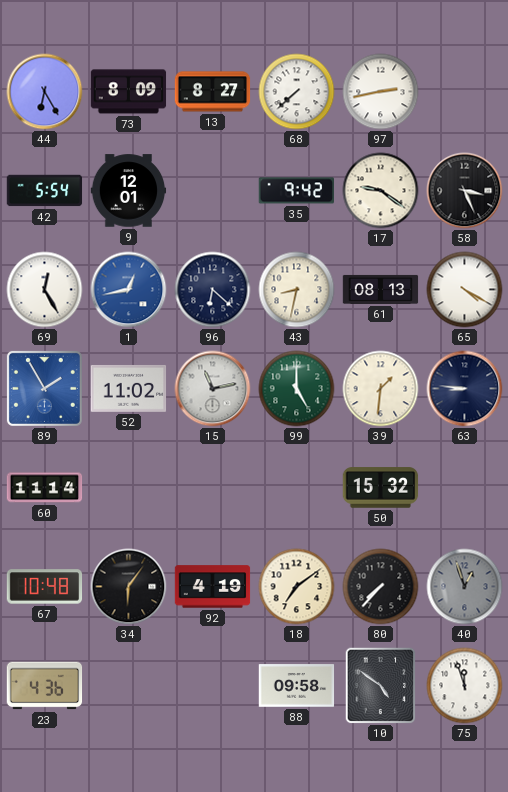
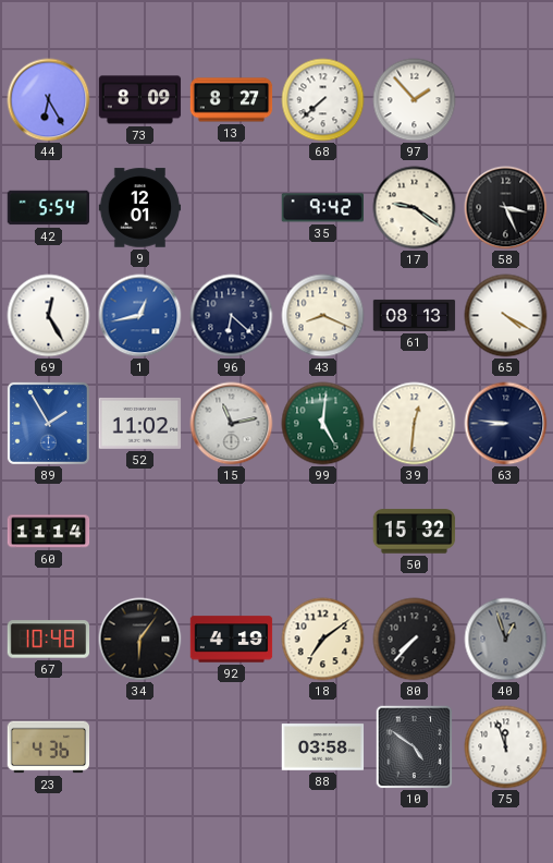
97: 2:43 -> 1:53 (415, 100)
43: 8:32 -> 8:19 (323, 316)
99: 5:00 -> 5:01 (323, 424)
39: 1:31 -> 12:31 (415, 424)
88: 09:58 -> 03:58 (323, 747)
